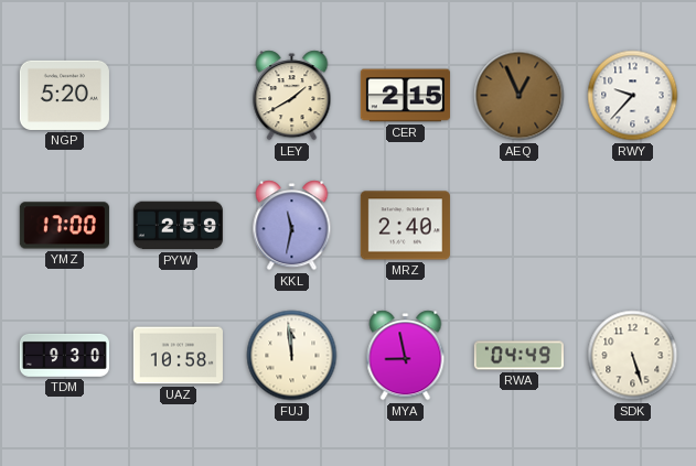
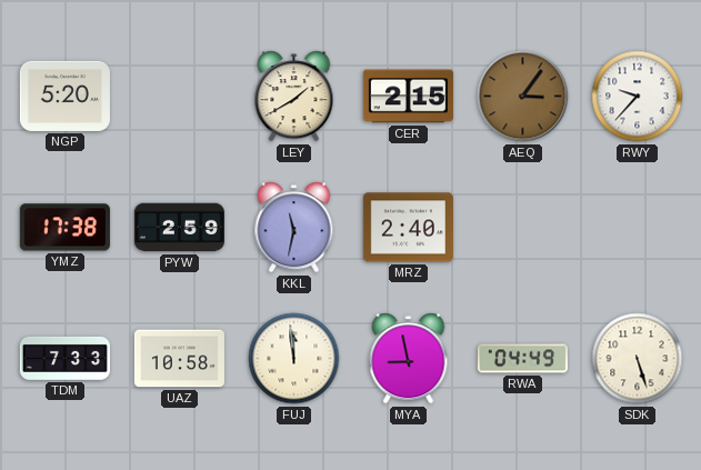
AEQ: 12:56 -> 3:06 (523, 97)
YMZ: 17:00 -> 17:38 (64, 228)
TDM: 9:30 -> 7:33 (64, 358)
